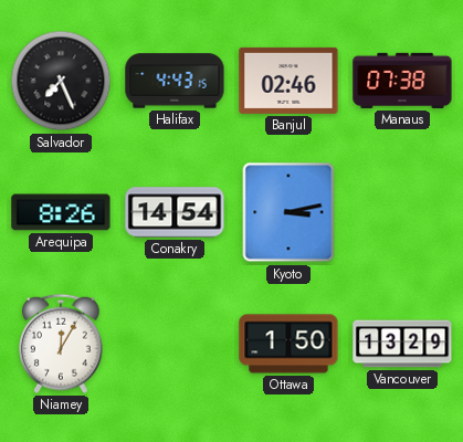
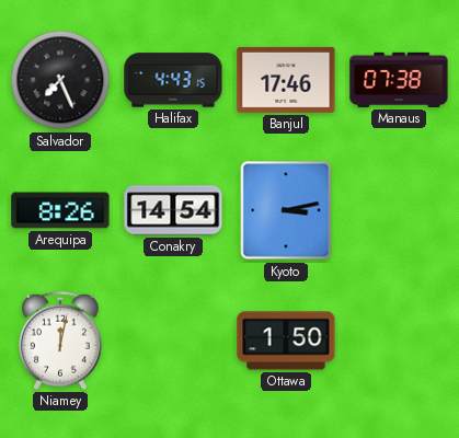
Banjul: 02:46 -> 17:46 (286, 80)
Niamey: 12:05 -> 12:02 (61, 341)
Vancouver: 13:29 -> none (402, 344)
